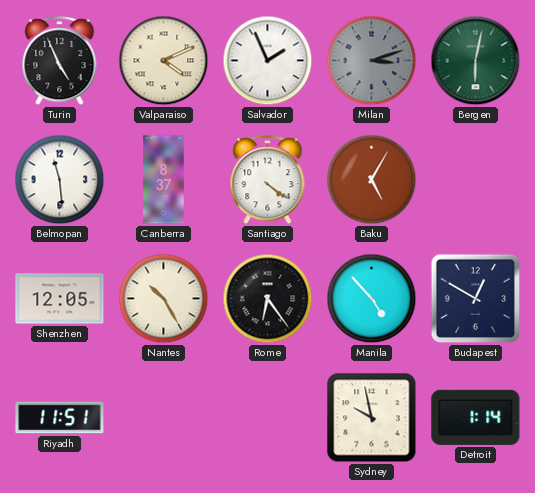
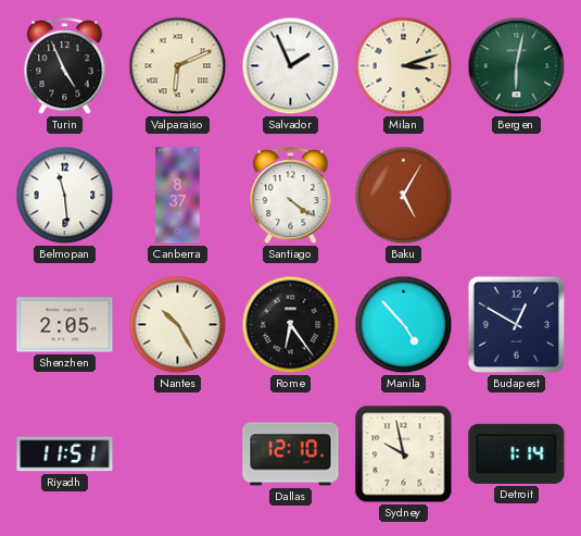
Valparaiso: 4:11 -> 6:11 (178, 66)
Milan dial: grey -> cream (404, 66)
Shenzhen: 12:05 -> 2:05 (65, 325)
Dallas: none -> 12:10 (291, 454)
